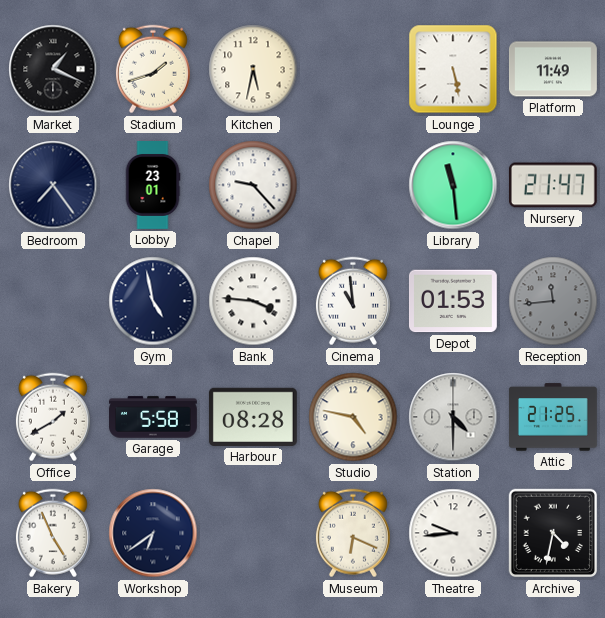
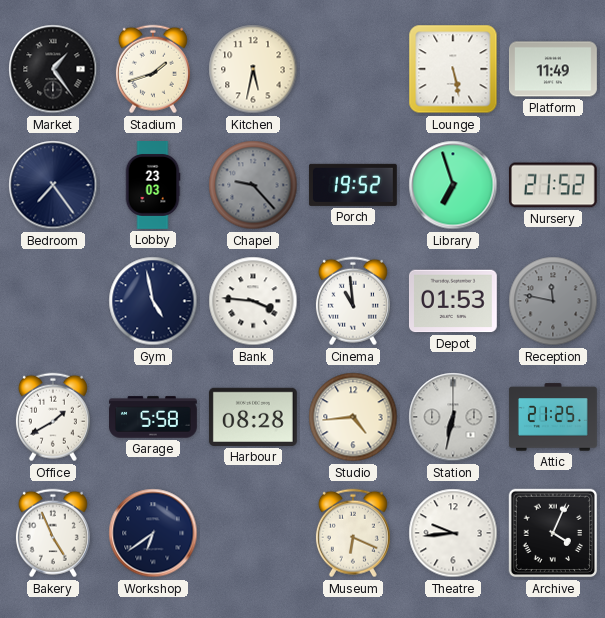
Market: 1:19 -> 1:24 (53, 69)
Lobby: 23:01 -> 23:03 (153, 186)
Chapel dial: white -> grey (253, 185)
Porch: none -> 19:52 (353, 185)
Library: 11:29 -> 6:57 (453, 185)
Nursery: 21:47 -> 21:52 (553, 185)
Reception: 11:44 -> 11:47 (553, 301)
Studio: 4:47 -> 4:44 (353, 417)
Station: 4:30 -> 6:32 (453, 417)
Archive: 4:32 -> 4:04 (553, 533)
